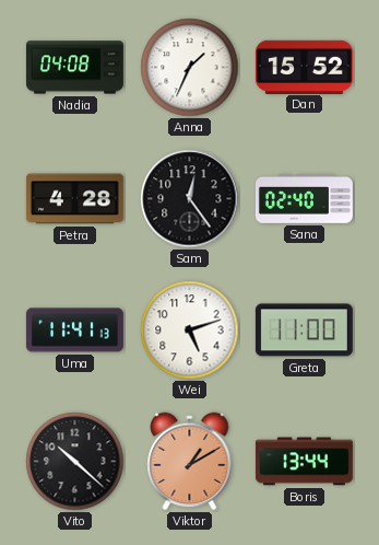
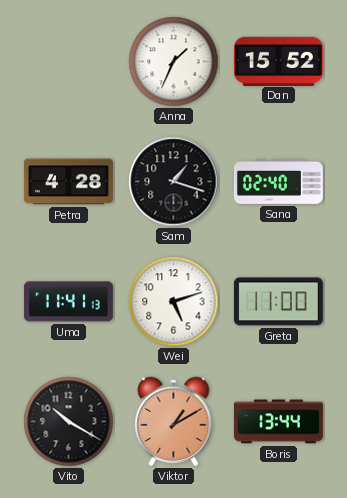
Nadia: 04:08 -> none (74, 68)
Sam: 12:24 -> 1:18 (174, 182)
Vito: 10:22 -> 10:20 (69, 422)
